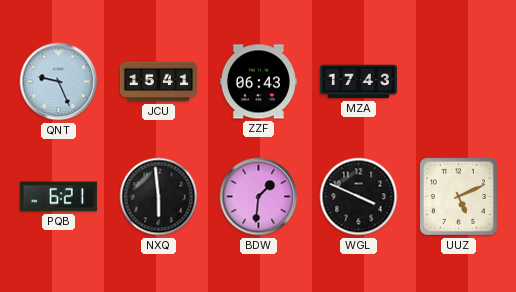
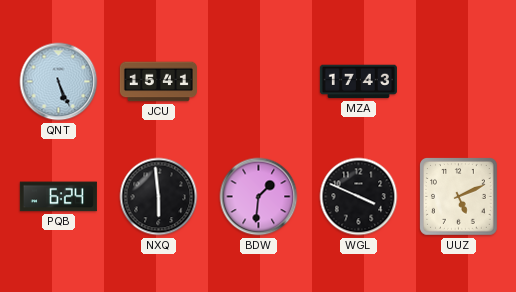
QNT: 9:26 -> 5:26 (59, 82)
ZZF: 06:43 -> none (258, 82)
PQB: 6:21 -> 6:24 (58, 197)
